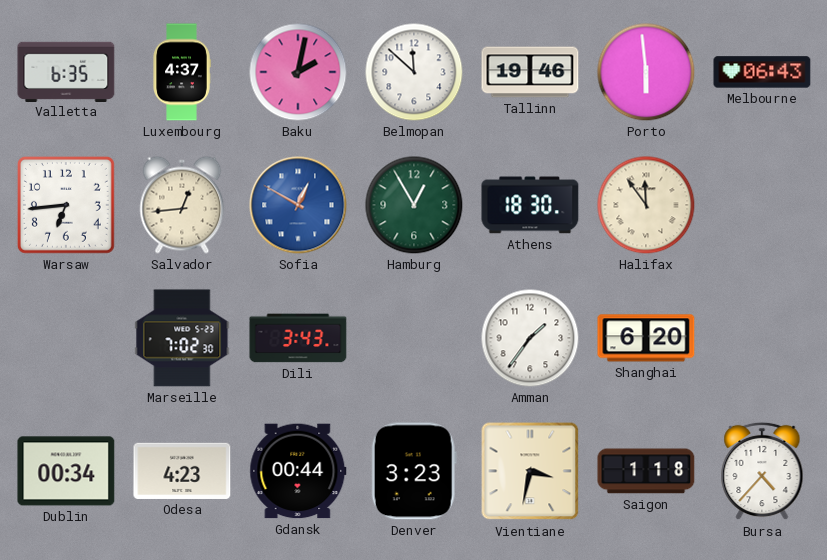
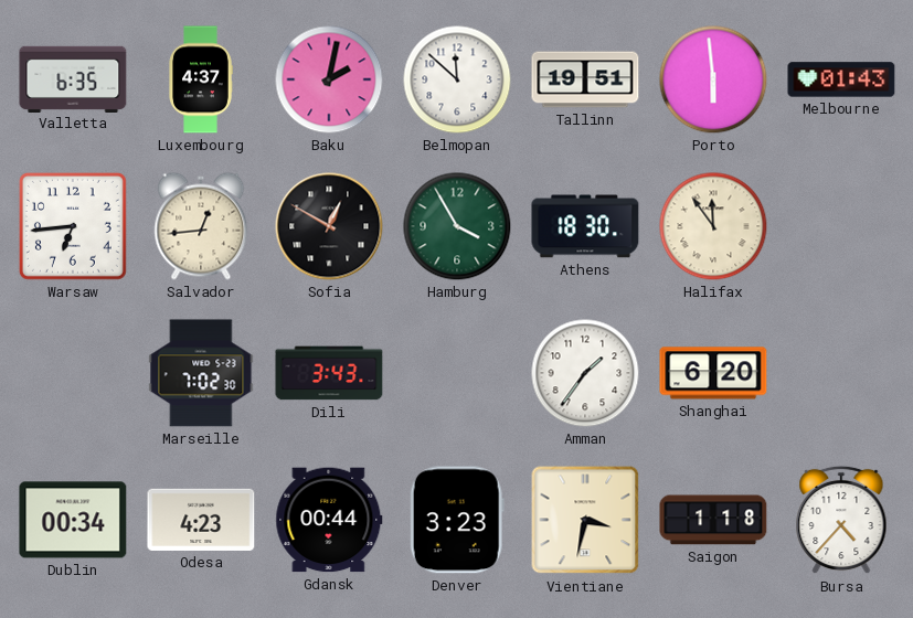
Tallinn: 19:46 -> 19:51 (585, 79)
Melbourne: 06:43 -> 01:43 (841, 79)
Sofia dial: blue -> black (329, 226)
Hamburg: 12:55 -> 3:55 (457, 226)
